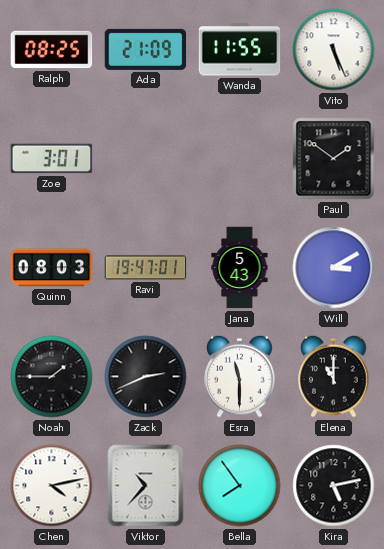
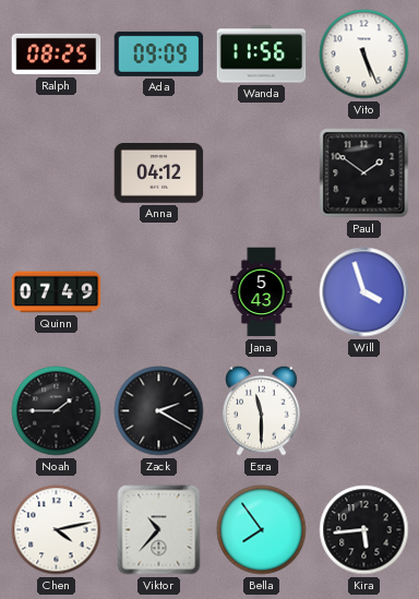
Ada: 21:09 -> 09:09 (159, 53)
Wanda: 11:55 -> 11:56 (262, 55)
Zoe: 3:01 -> none (52, 159)
Anna: none -> 04:12 (159, 173)
Quinn: 08:03 -> 07:49 (57, 292)
Ravi: 19:47 -> none (146, 268)
Will: 3:10 -> 3:57 (364, 292)
Zack: 2:41 -> 2:20 (159, 411)
Elena: 11:00 -> none (334, 376)
Kira: 5:13 -> 5:44 (364, 530)
